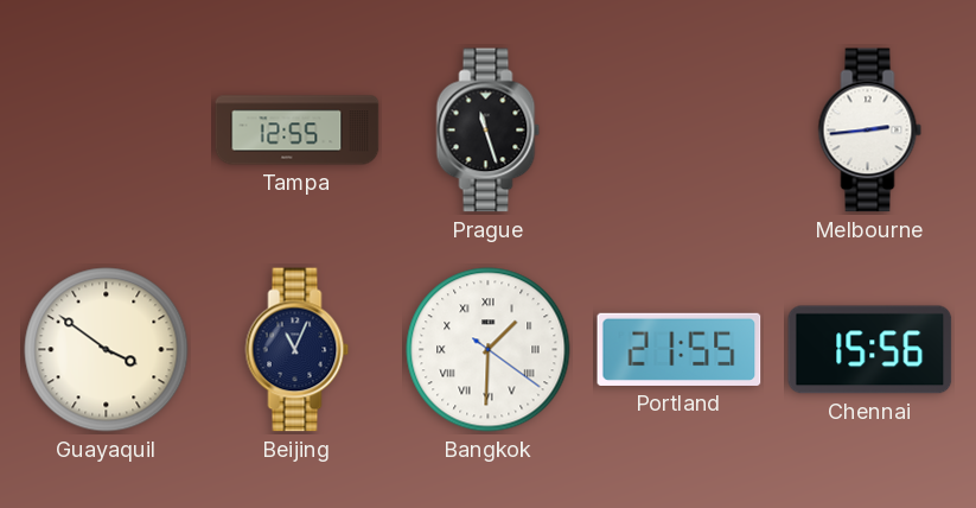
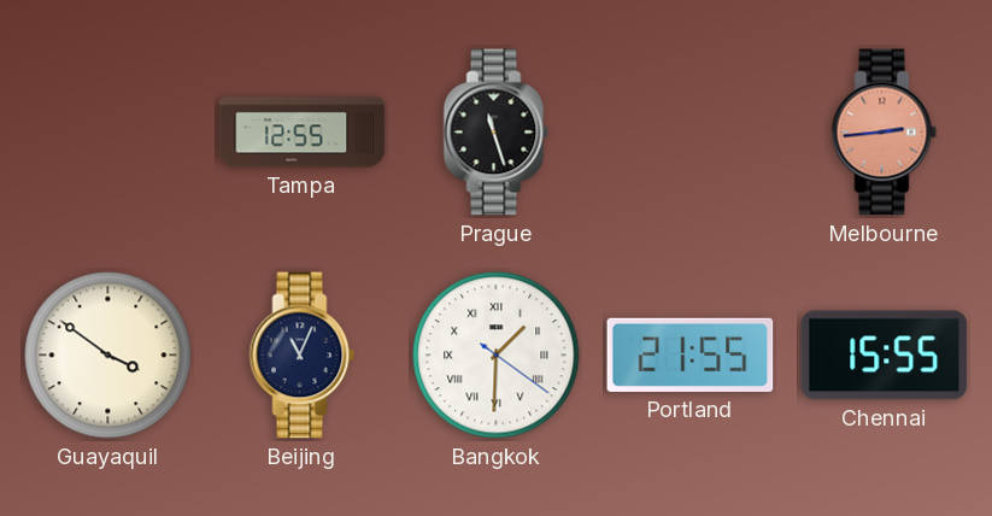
Melbourne dial: white -> salmon (885, 133)
Chennai: 15:56 -> 15:55 (885, 356)
